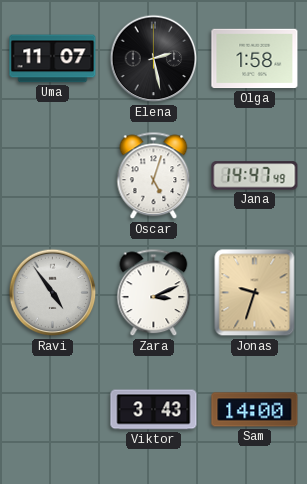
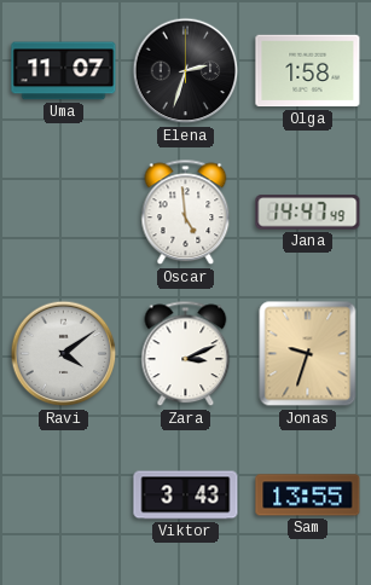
Elena: 2:28 -> 2:33 (186, 71)
Oscar: 5:03 -> 4:59 (186, 213)
Ravi: 4:54 -> 4:09 (64, 354)
Sam: 14:00 -> 13:55 (308, 496)
